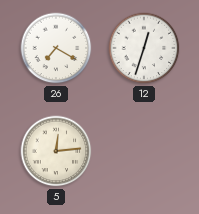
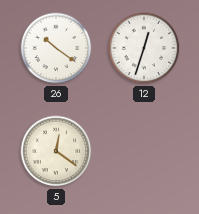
26: 7:20 -> 10:21 (56, 48)
5: 12:14 -> 12:21 (56, 151)
